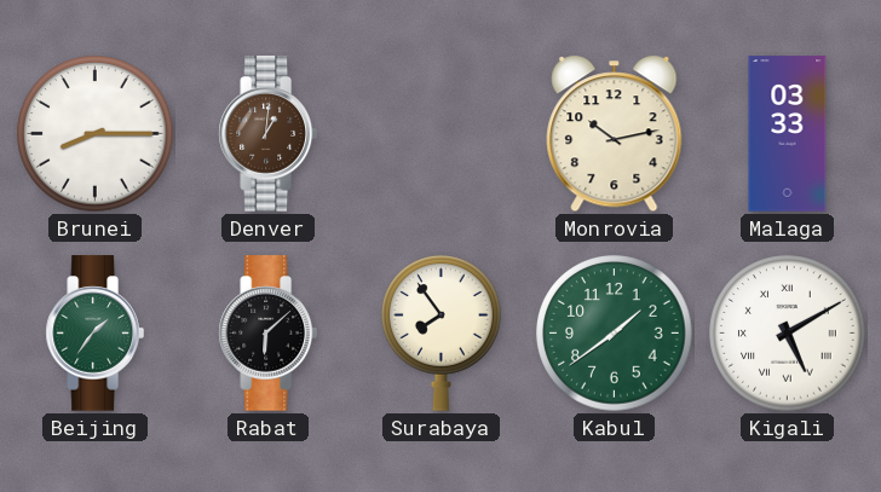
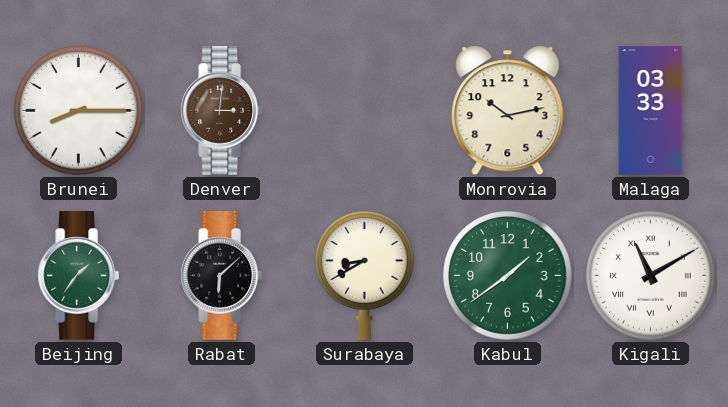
Denver: 1:01 -> 3:01 (221, 111)
Surabaya: 7:54 -> 8:40 (365, 276)
Kigali: 5:10 -> 11:10 (651, 276)
